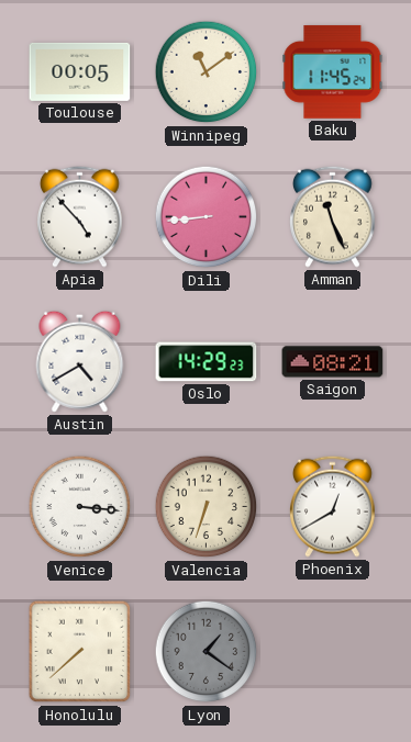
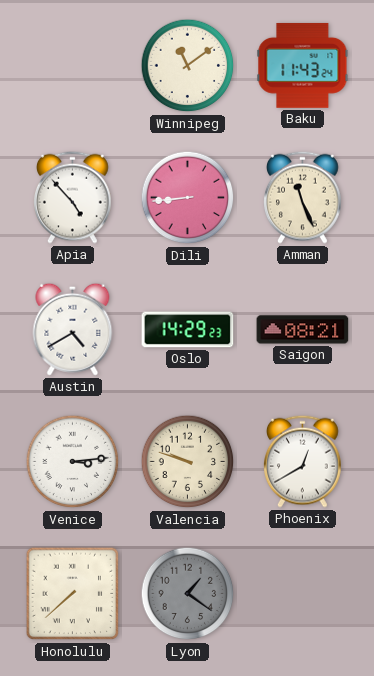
Toulouse: 00:05 -> none (80, 71)
Baku: 11:45 -> 11:43 (303, 65)
Venice: 3:16 -> 3:14 (73, 462)
Valencia: 6:33 -> 9:48 (188, 462)
